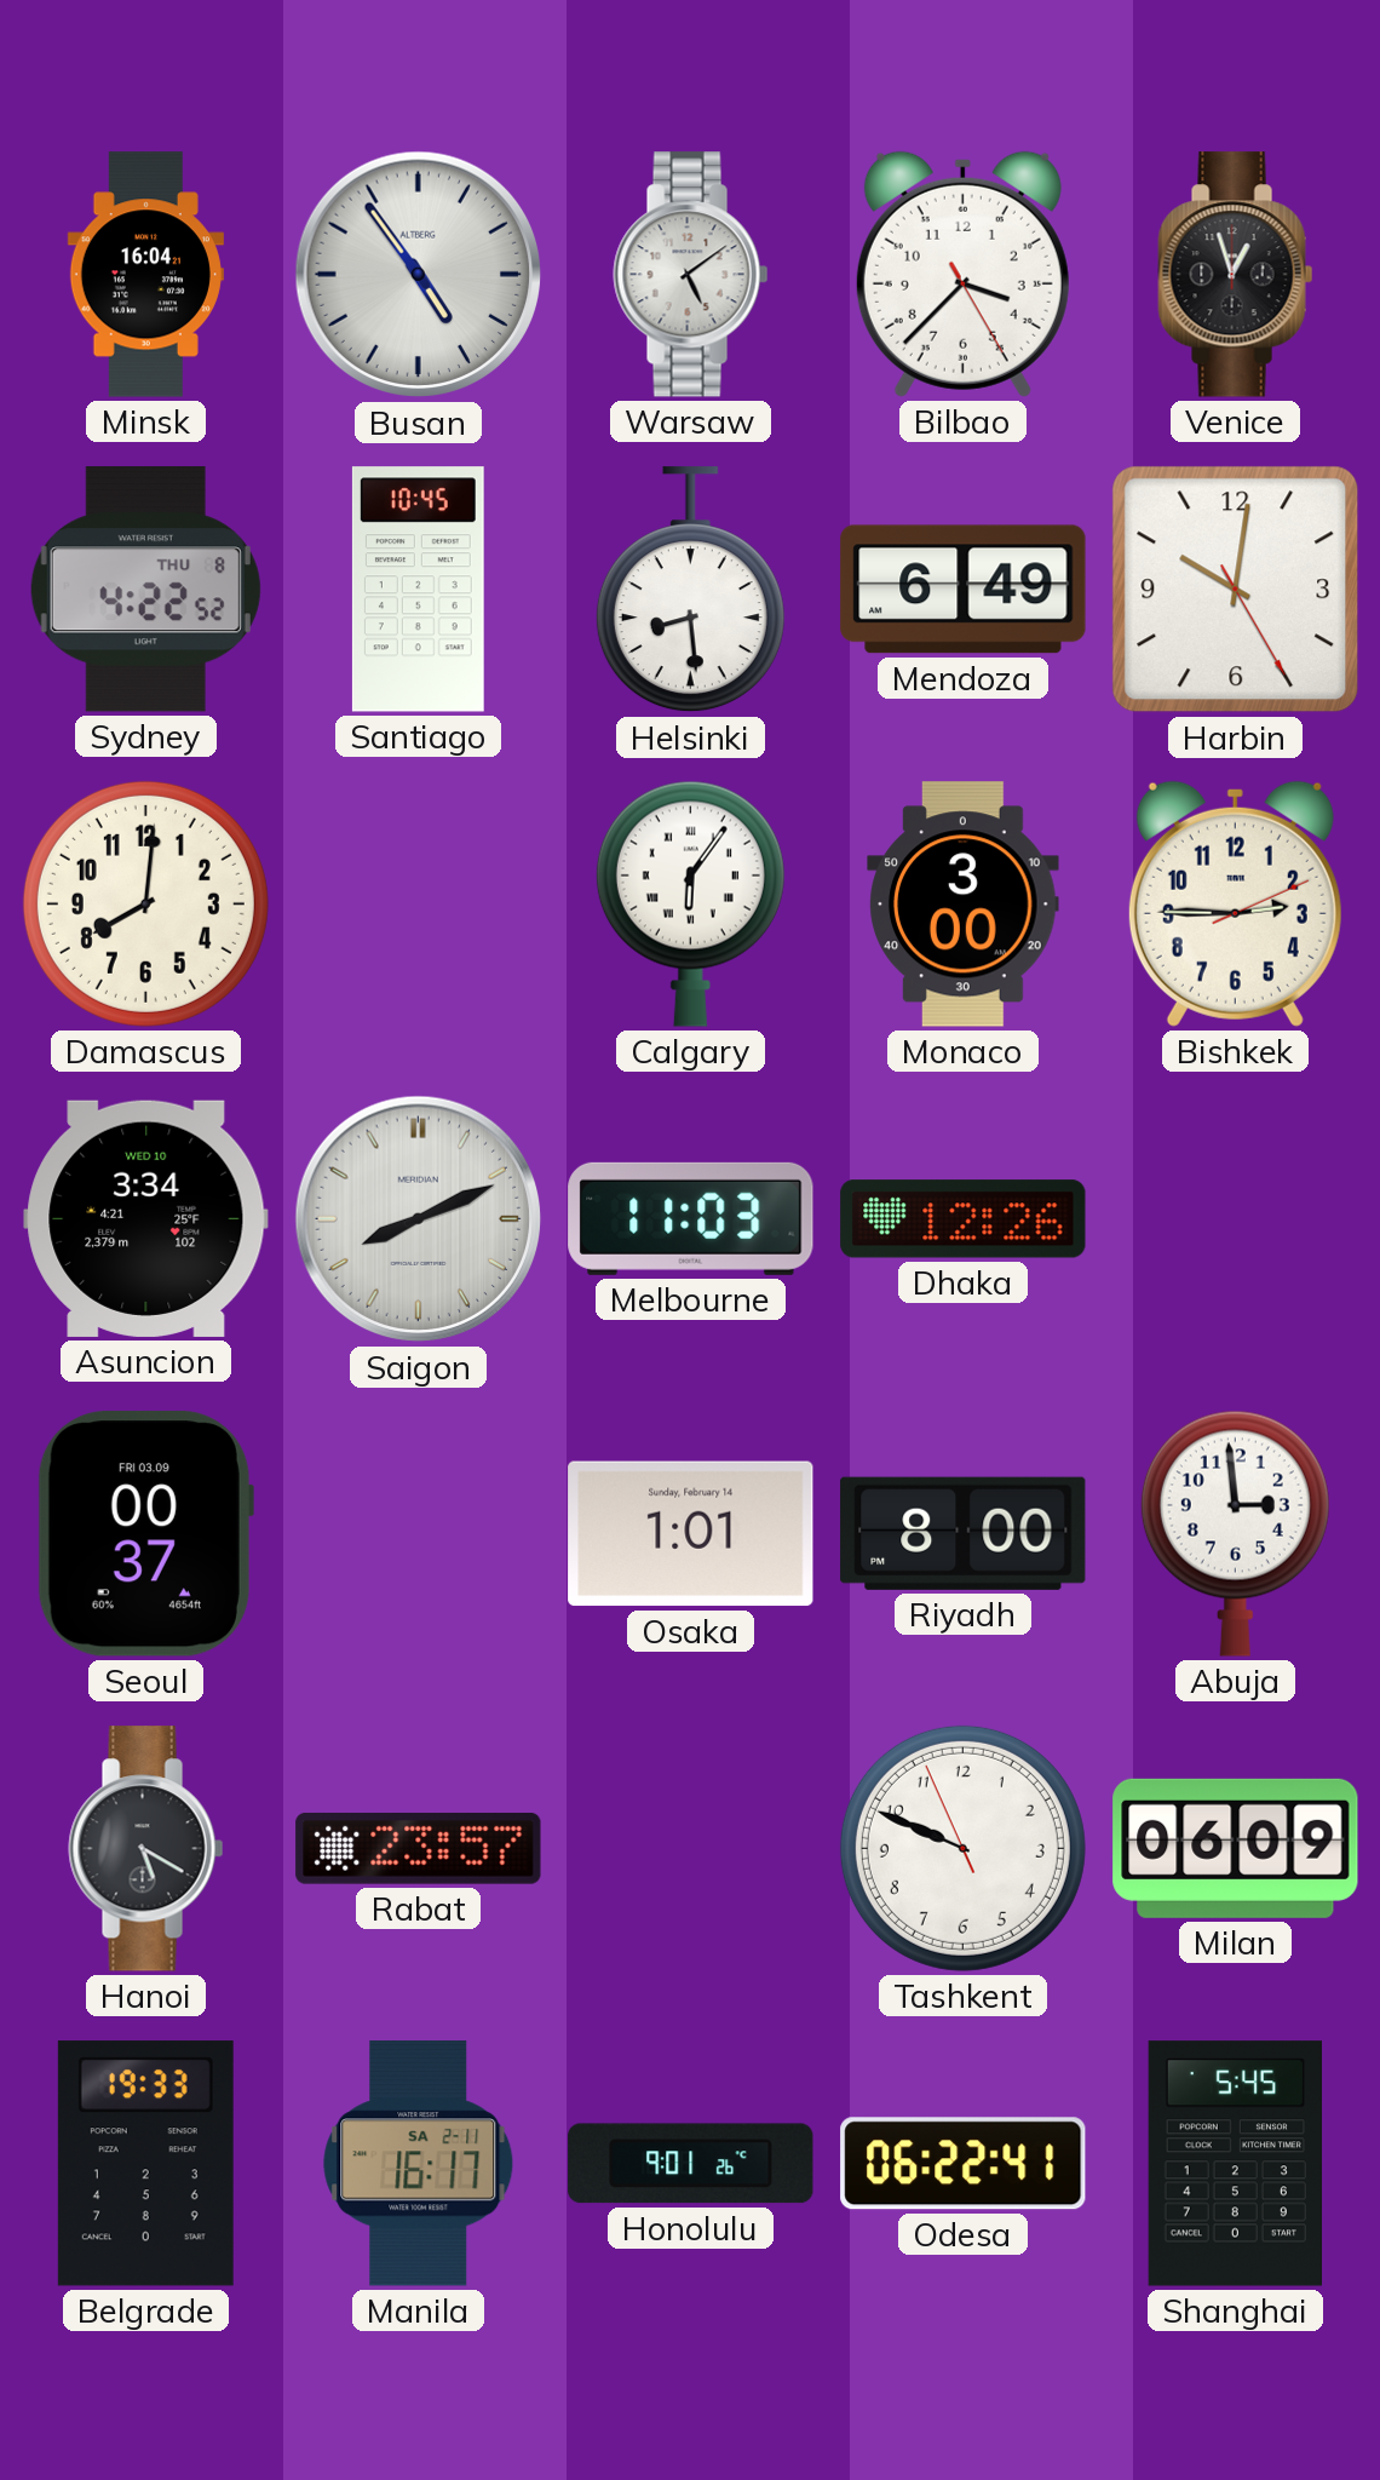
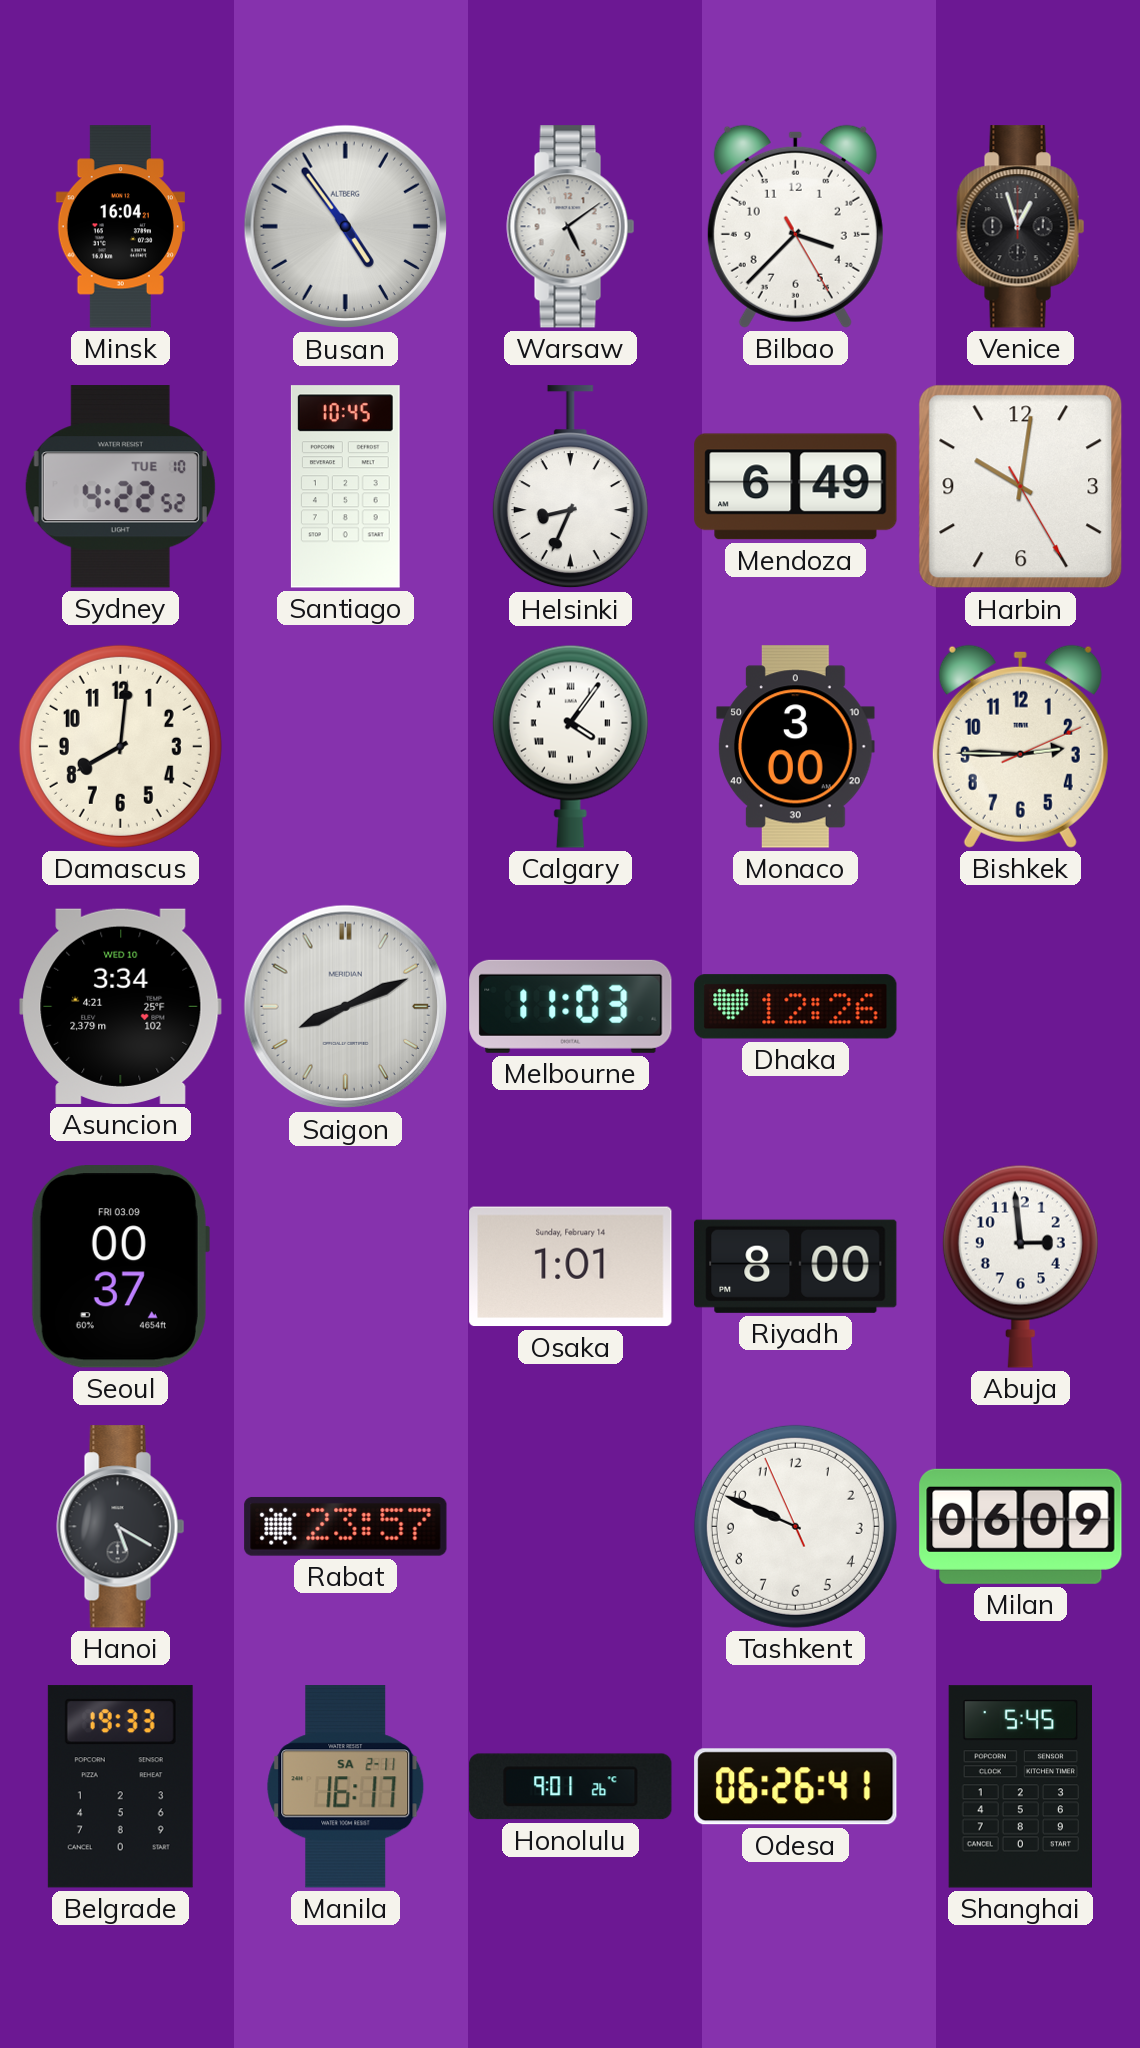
Sydney date: THU 8 -> TUE 10 (120, 487)
Helsinki: 8:29 -> 8:34 (570, 487)
Calgary: 6:06 -> 4:06 (570, 746)
Odesa: 06:22 -> 06:26 (796, 1787)
